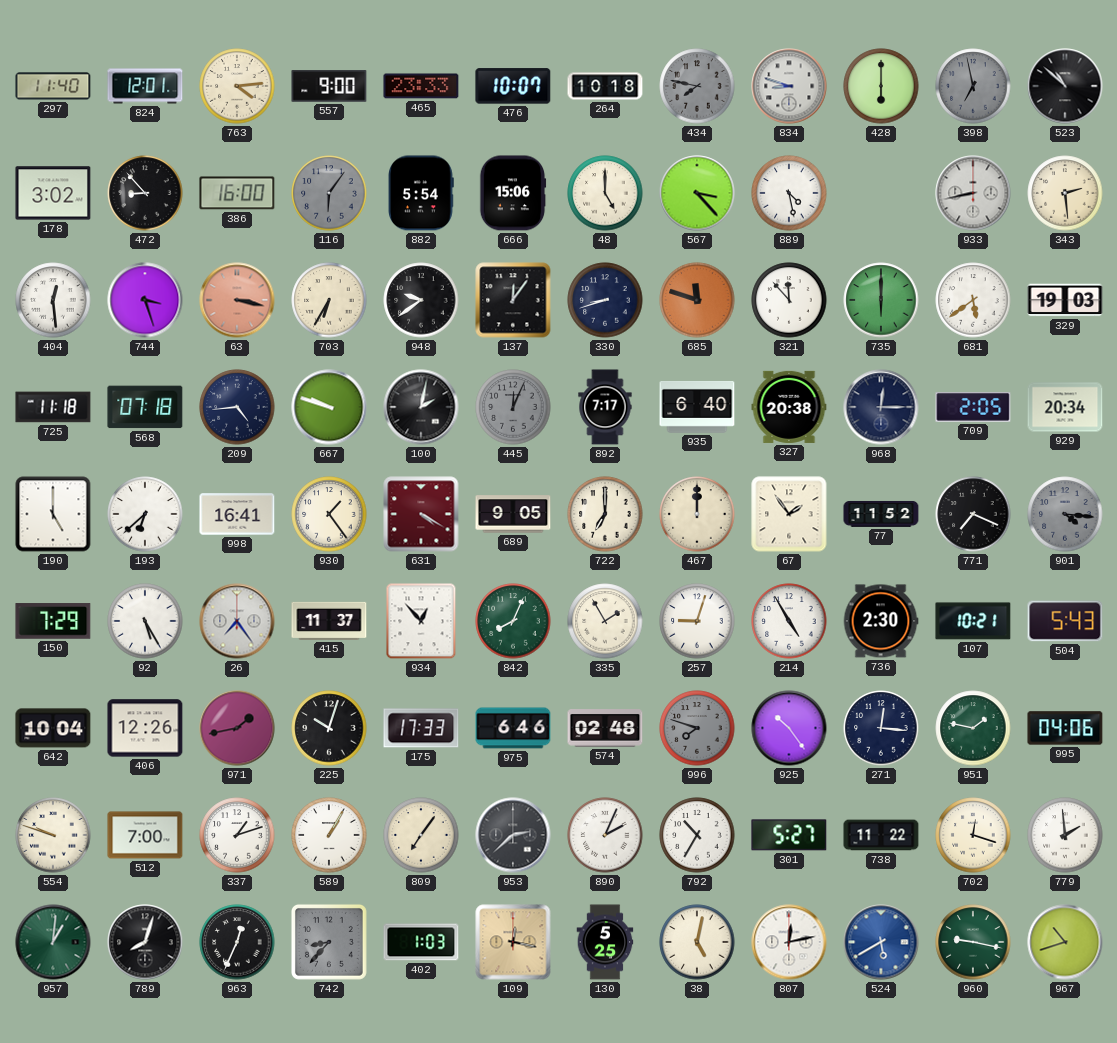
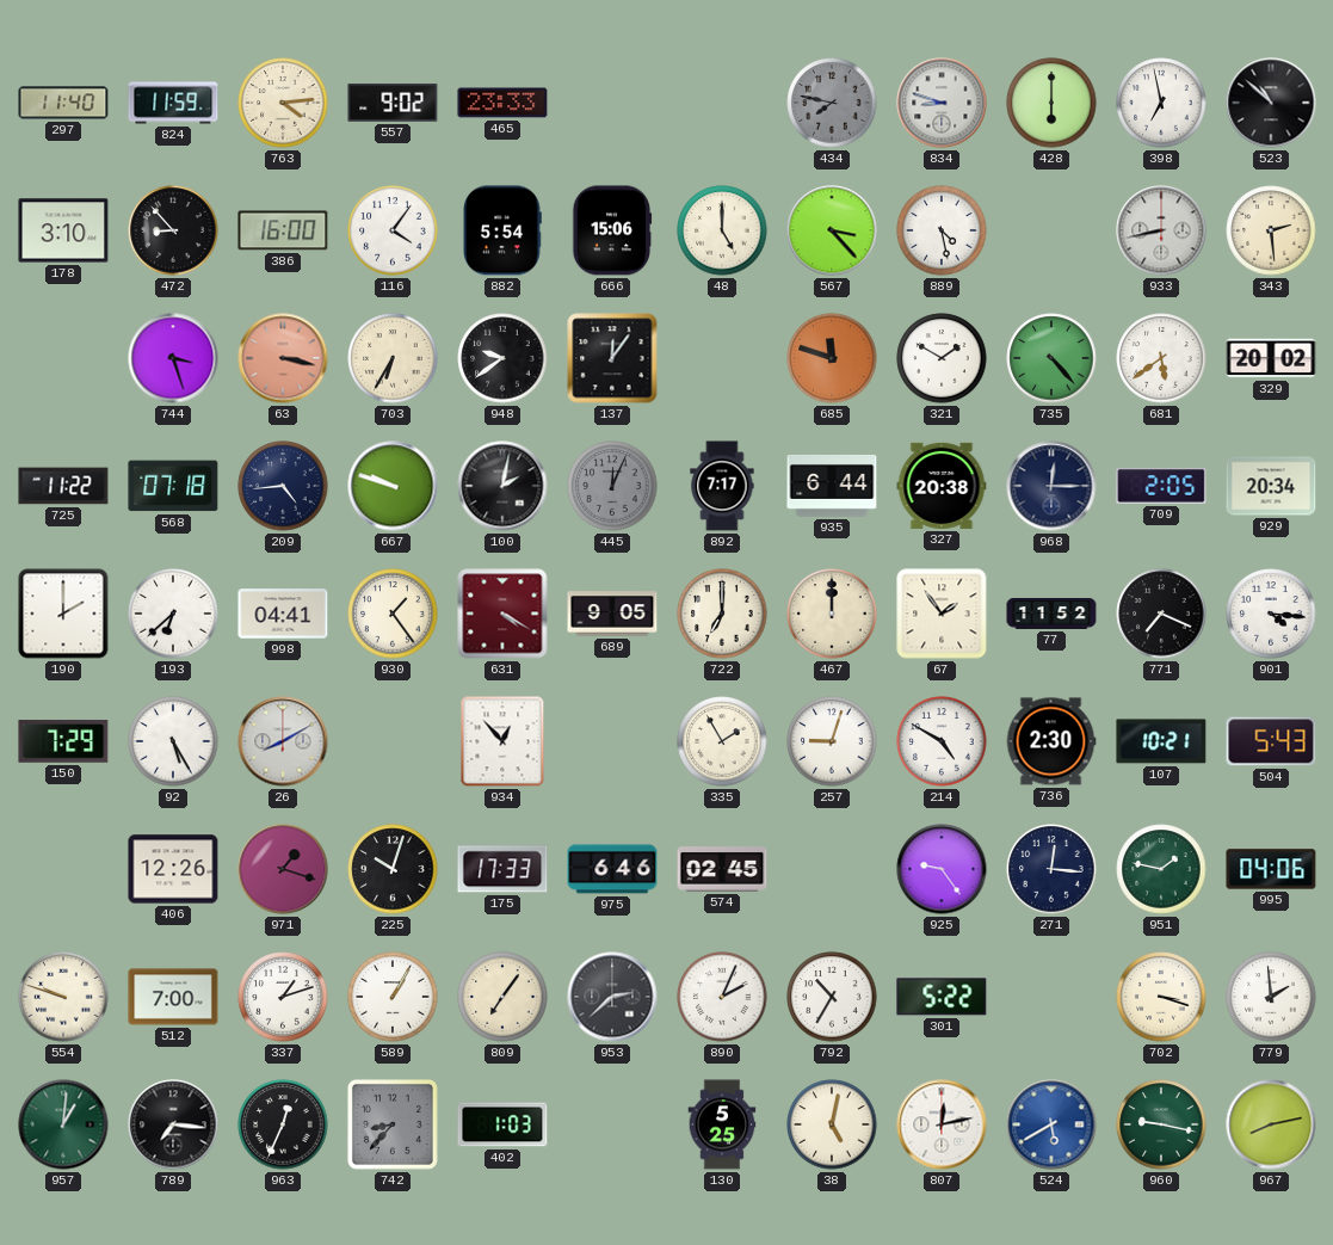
824: 12:01 -> 11:59 (173, 103)
557: 9:00 -> 9:02 (393, 103)
476: 10:07 -> none (513, 86)
264: 10:18 -> none (605, 86)
398 dial: grey -> white (1161, 103)
178: 3:02 -> 3:10 (63, 230)
116: 6:06 -> 4:06 (393, 230)
116 dial: grey -> white (393, 230)
404: 12:29 -> none (53, 300)
330: 8:42 -> none (605, 300)
321: 11:53 -> 1:50 (942, 358)
735: 6:00 -> 4:23 (1051, 358)
329: 19:03 -> 20:02 (1271, 358)
725: 11:18 -> 11:22 (63, 486)
935: 6:40 -> 6:44 (832, 486)
190: 5:00 -> 2:00 (63, 614)
998: 16:41 -> 04:41 (283, 614)
901 dial: grey -> white (1271, 614)
26: 7:24 -> 8:10 (283, 741)
415: 11:37 -> none (329, 621)
842: 8:04 -> none (513, 621)
214: 4:55 -> 4:50 (942, 741)
642: 10:04 -> none (53, 728)
971: 1:43 -> 1:18 (283, 869)
574: 02:48 -> 02:45 (722, 869)
996: 7:48 -> none (697, 728)
925: 10:24 -> 9:24 (942, 869)
301: 5:27 -> 5:22 (942, 997)
738: 11:22 -> none (881, 835)
702: 12:18 -> 3:18 (1161, 997)
789: 8:03 -> 7:16 (173, 1124)
109: 12:17 -> none (513, 942)
967: 10:42 -> 8:13 (1271, 1124)
